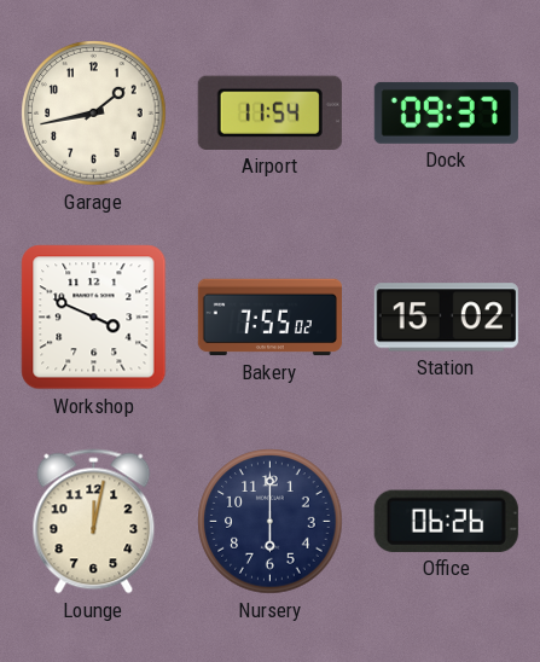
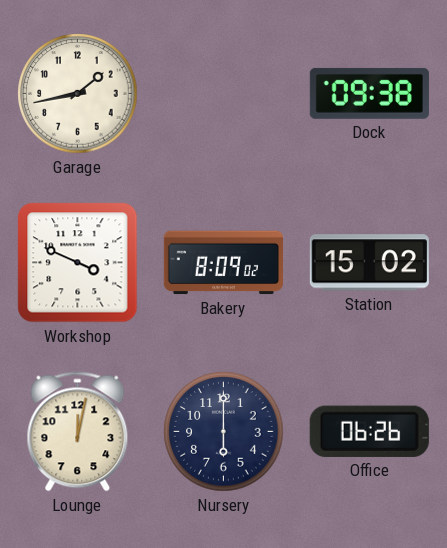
Airport: 11:54 -> none (269, 112)
Dock: 09:37 -> 09:38 (369, 93)
Bakery: 7:55 -> 8:09 (223, 263)
